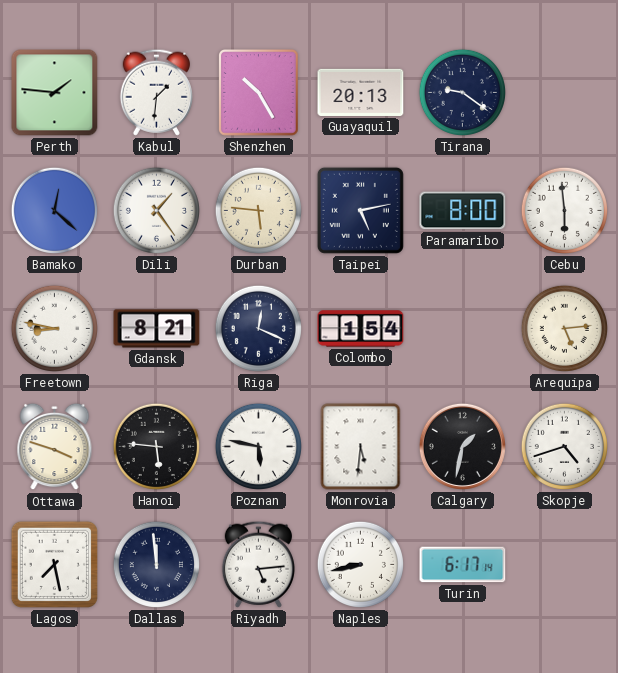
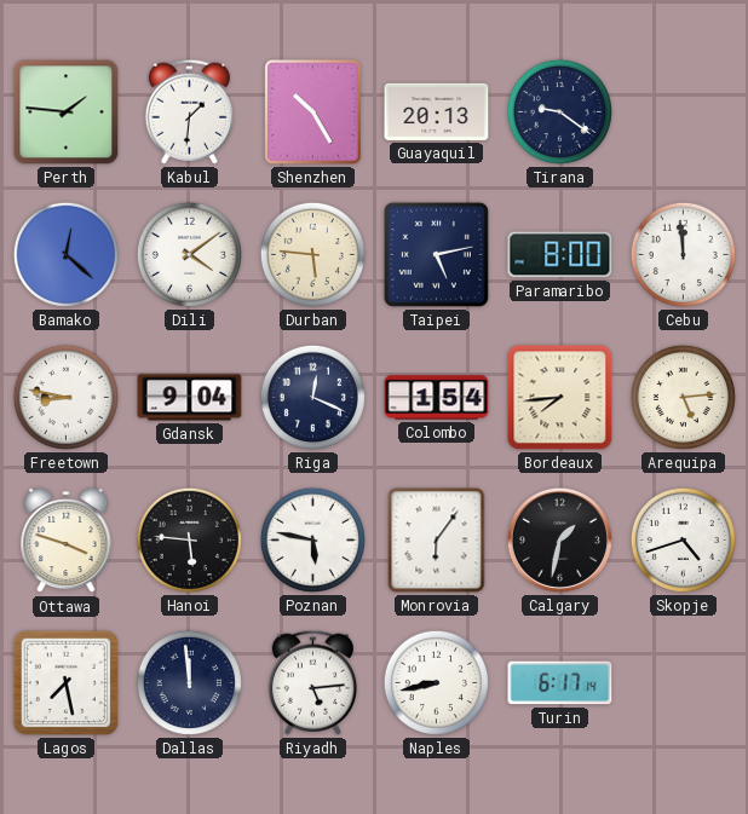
Dili: 1:24 -> 4:09 (189, 254)
Cebu: 5:59 -> 11:59 (683, 254)
Gdansk: 8:21 -> 9:04 (190, 398)
Bordeaux: none -> 7:44 (560, 398)
Monrovia: 5:31 -> 6:06 (437, 541)
